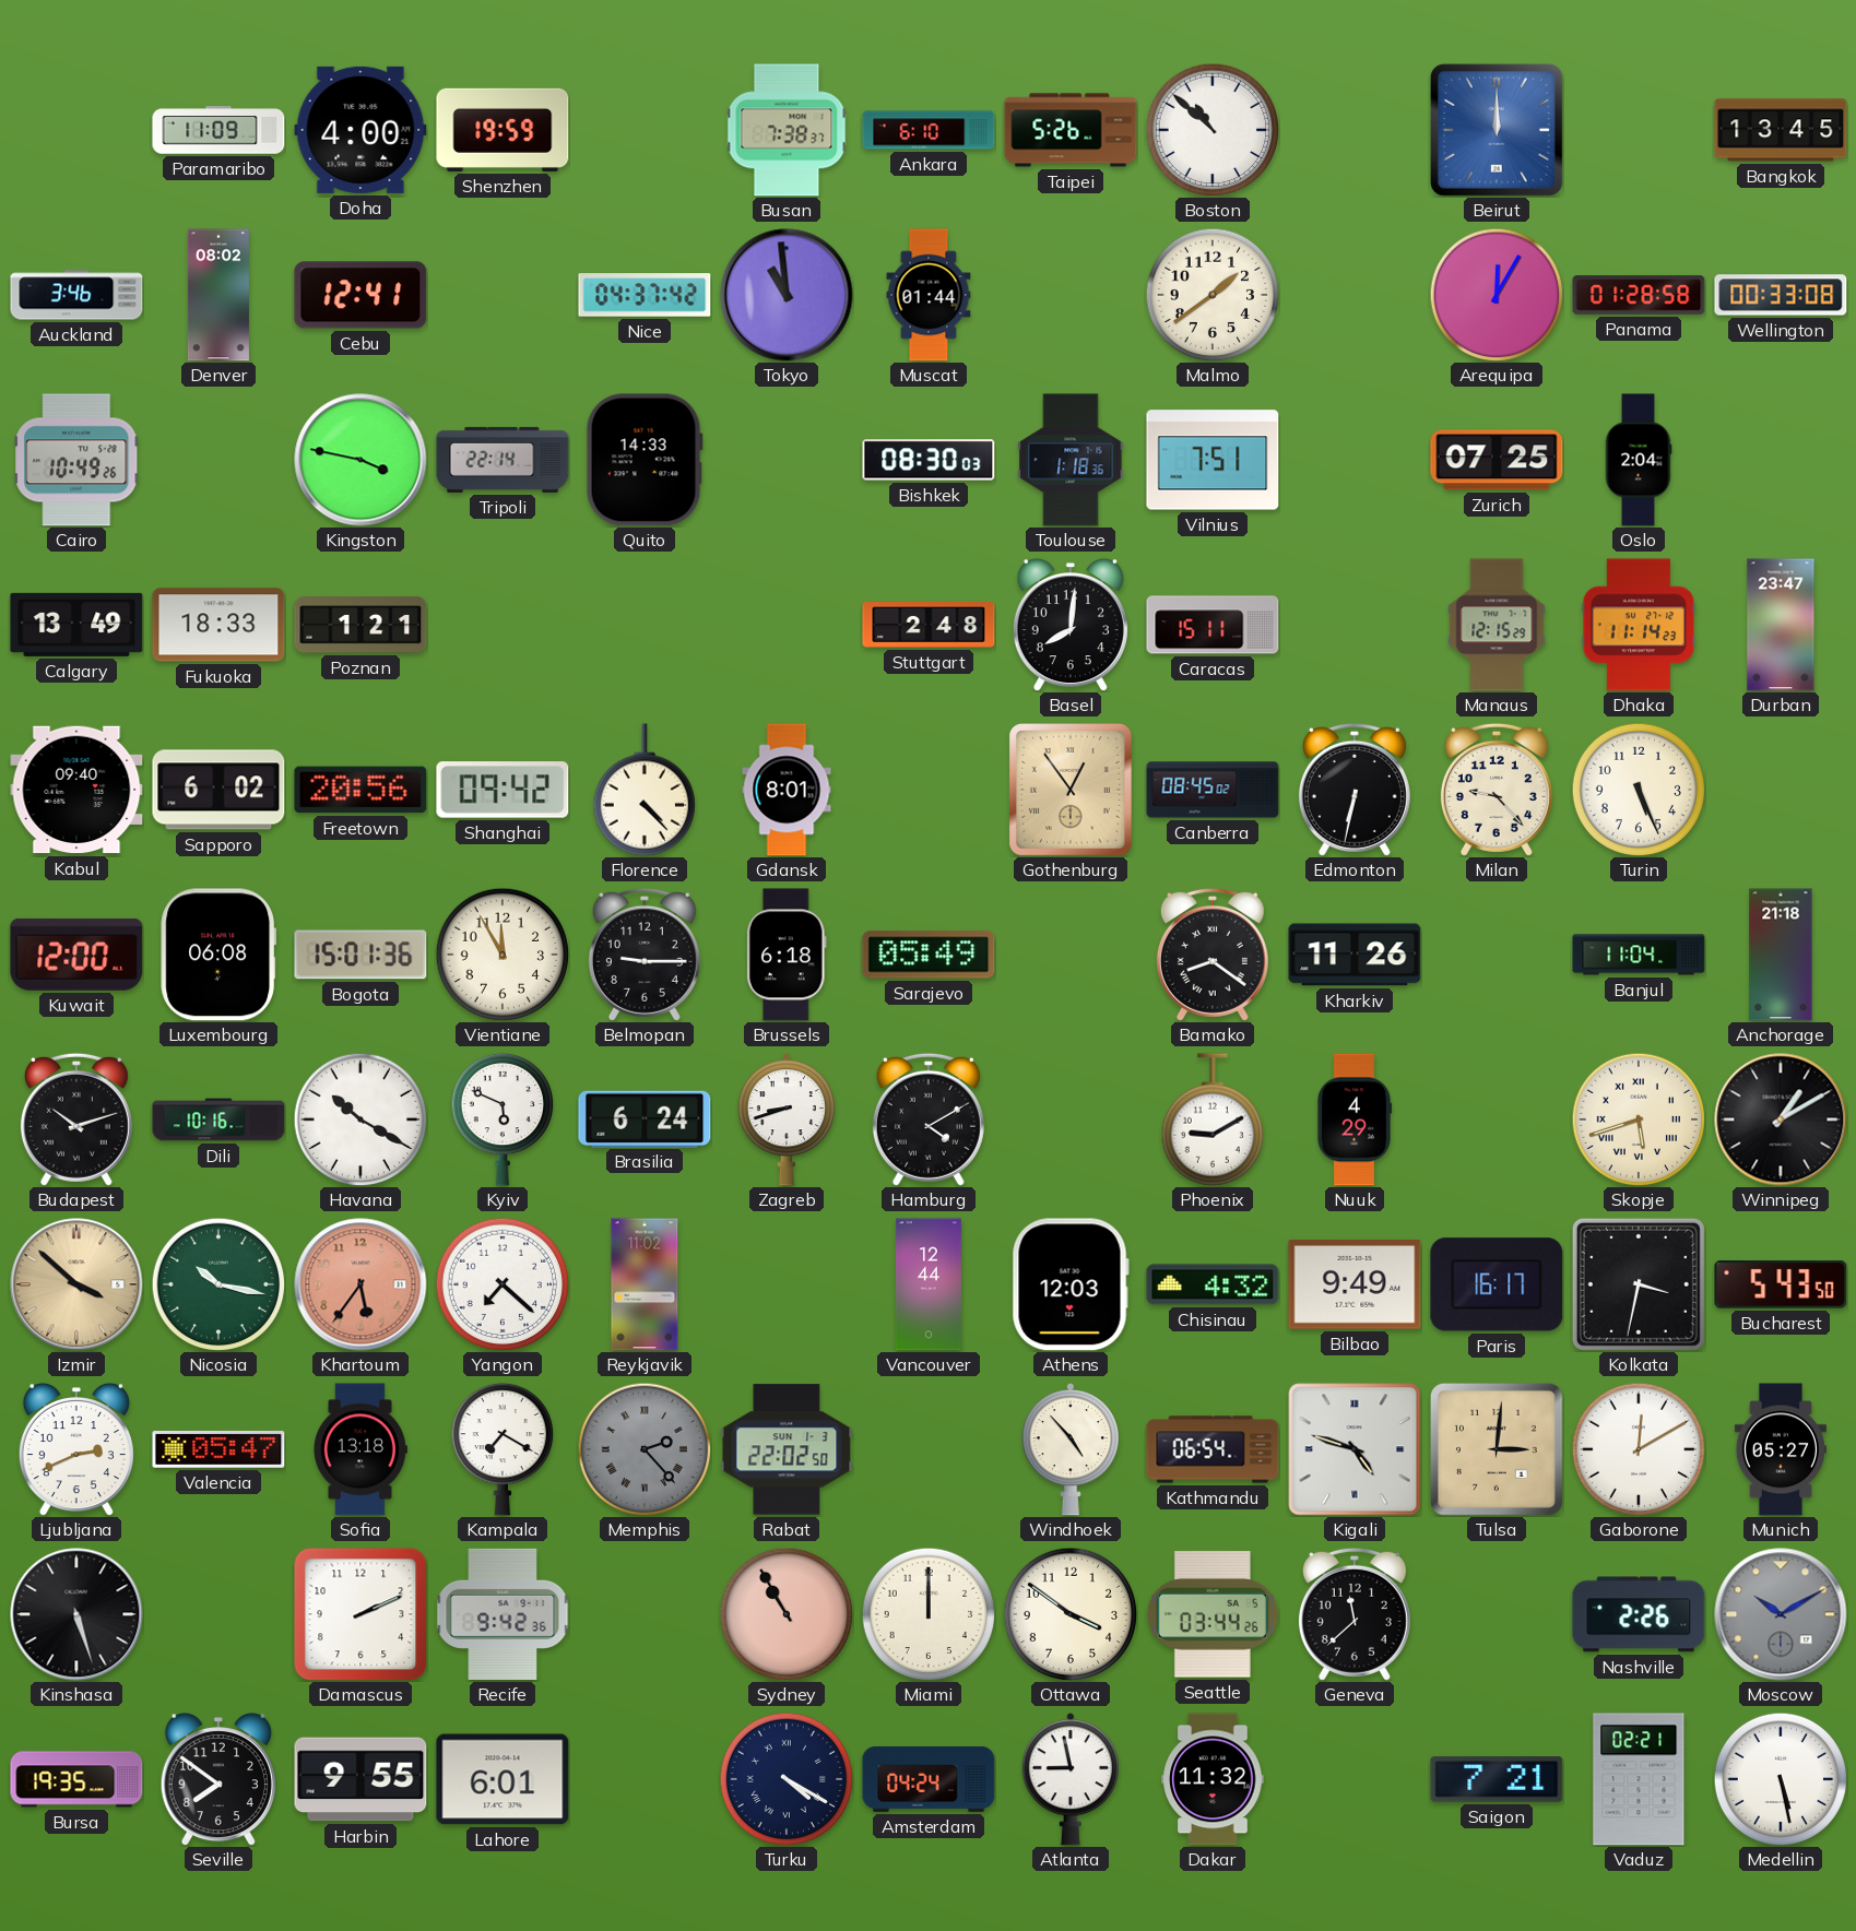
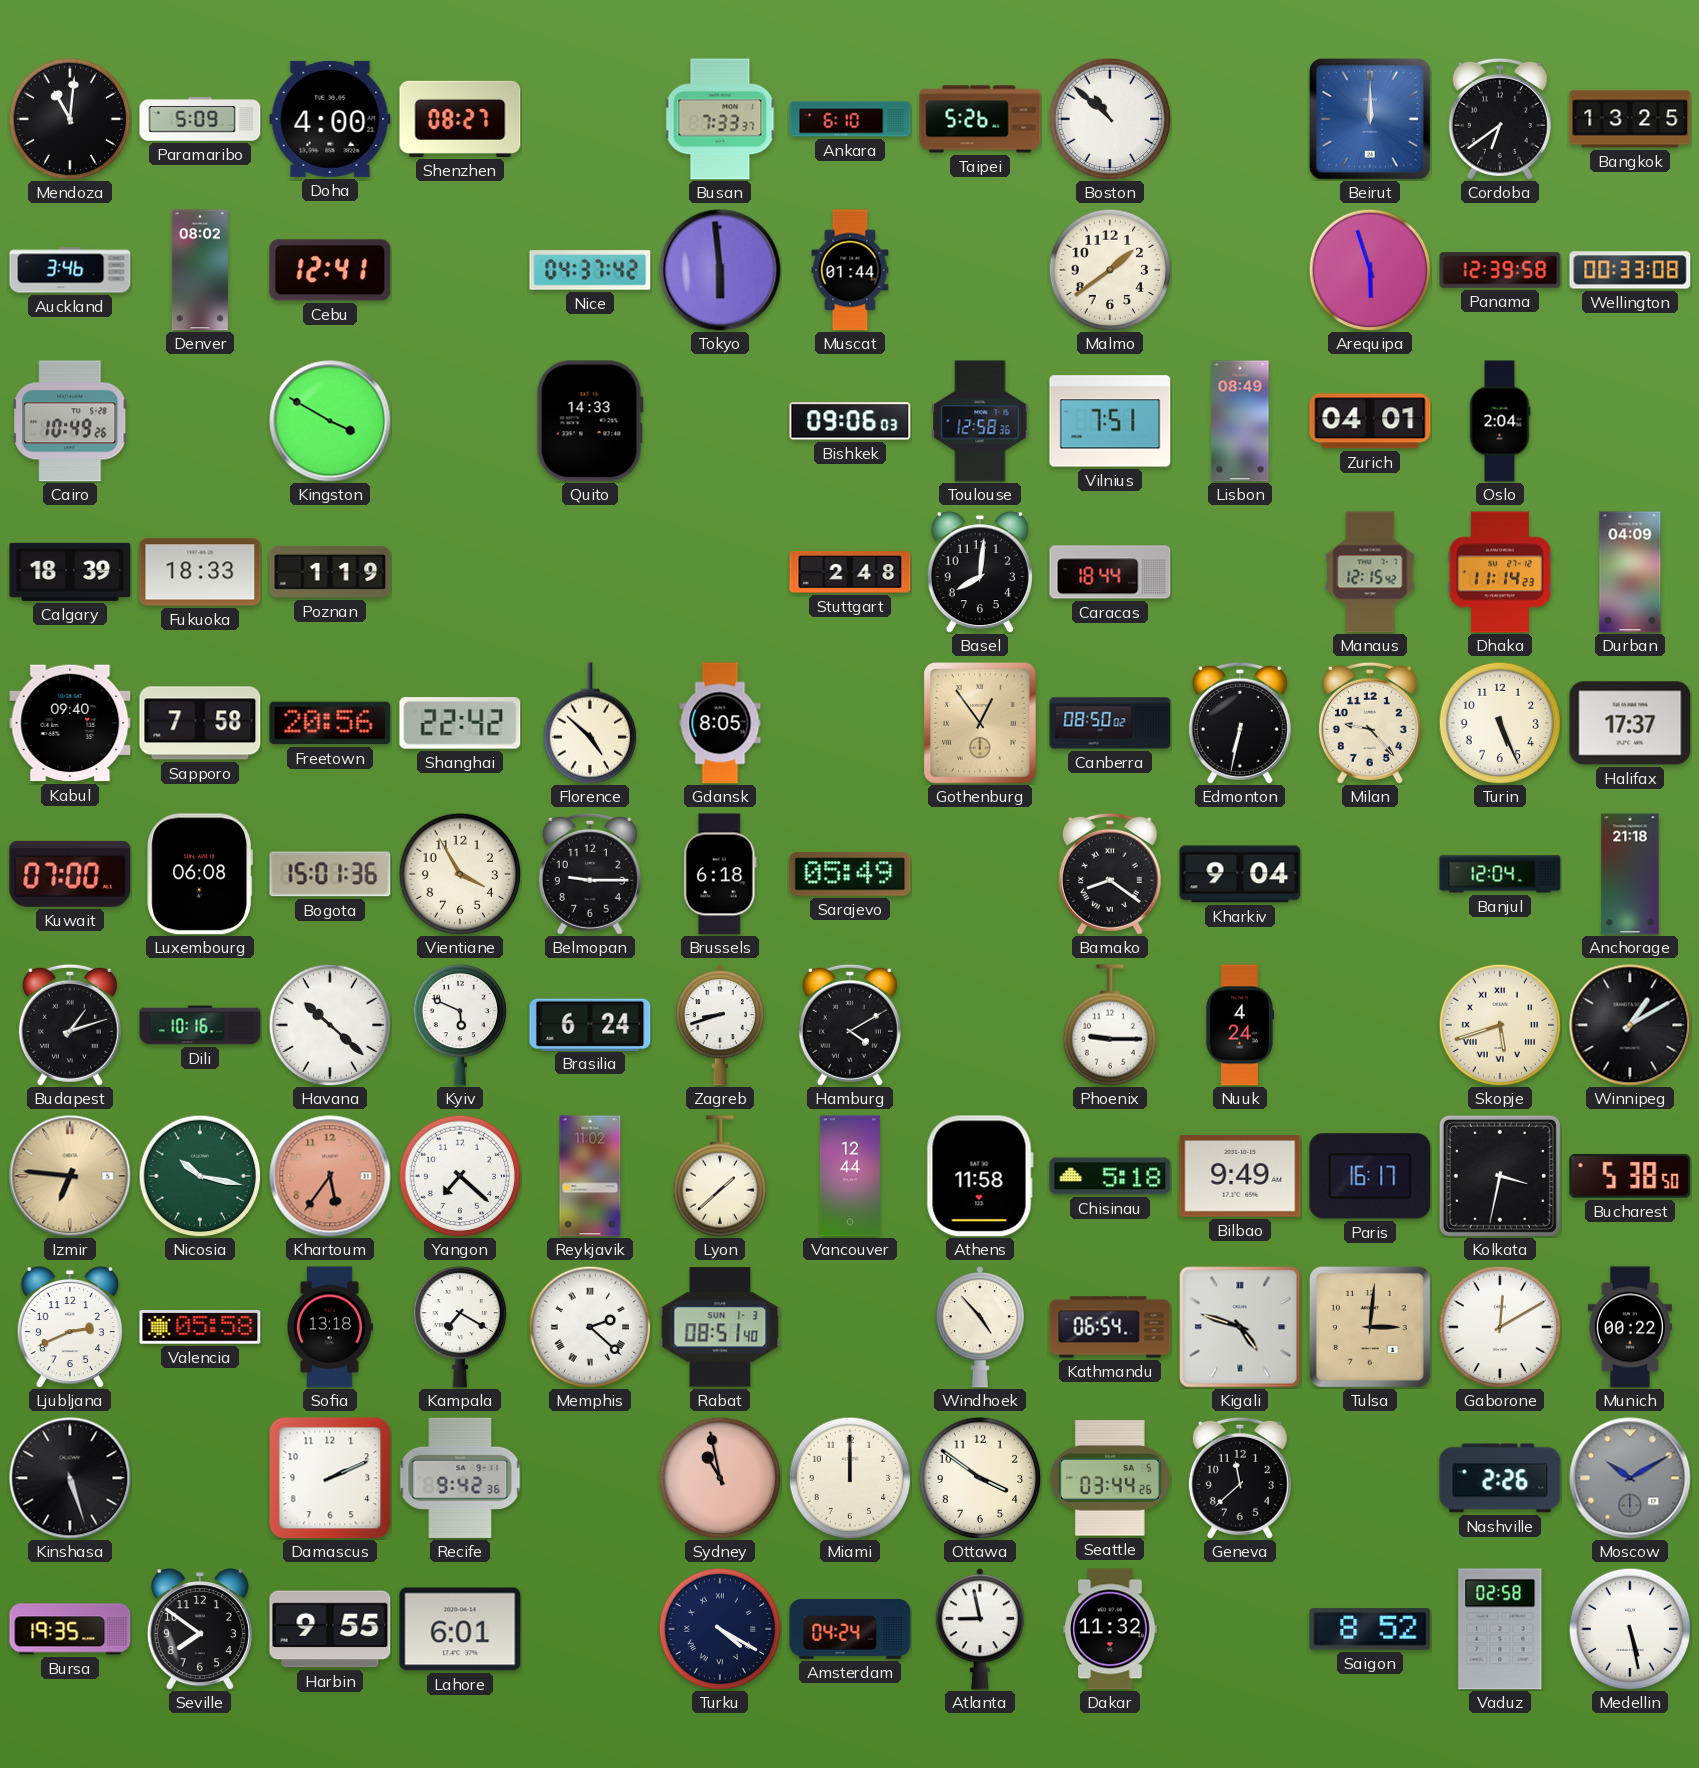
Mendoza: none -> 11:01 (70, 119)
Paramaribo: 11:09 -> 5:09 (200, 119)
Shenzhen: 19:59 -> 08:27 (460, 119)
Busan: 7:38 -> 7:33 (720, 119)
Cordoba: none -> 6:39 (1500, 119)
Bangkok: 13:45 -> 13:25 (1630, 119)
Tokyo: 10:59 -> 5:59 (720, 270)
Arequipa: 12:05 -> 5:57 (1370, 270)
Panama: 01:28 -> 12:39 (1500, 270)
Kingston: 3:47 -> 3:50 (330, 421)
Tripoli: 22:14 -> none (503, 460)
Bishkek: 08:30 -> 09:06 (850, 421)
Toulouse: 1:18 -> 12:58 (980, 421)
Lisbon: none -> 08:49 (1240, 421)
Zurich: 07:25 -> 04:01 (1370, 421)
Calgary: 13:49 -> 18:39 (70, 572)
Poznan: 1:21 -> 1:19 (330, 572)
Caracas: 15:11 -> 18:44 (1110, 572)
Manaus: 12:15:29 -> 12:15:42 (1370, 572)
Durban: 23:47 -> 04:09 (1630, 572)
Sapporo: 6:02 -> 7:58 (200, 723)
Shanghai: 09:42 -> 22:42 (460, 723)
Florence: 4:23 -> 4:52 (589, 723)
Gdansk: 8:01 -> 8:05 (720, 723)
Canberra: 08:45 -> 08:50 (1110, 723)
Halifax: none -> 17:37 (1630, 723)
Kuwait: 12:00 -> 07:00 (70, 874)
Vientiane: 11:55 -> 3:55 (460, 874)
Kharkiv: 11:26 -> 9:04 (1240, 874)
Banjul: 11:04 -> 12:04 (1500, 874)
Budapest: 10:12 -> 1:12 (70, 1025)
Havana: 10:20 -> 10:22 (330, 1025)
Phoenix: 9:10 -> 9:15 (1109, 1025)
Nuuk: 4:29 -> 4:24 (1240, 1025)
Izmir: 3:52 -> 6:46 (70, 1176)
Lyon: none -> 1:38 (719, 1176)
Athens: 12:03 -> 11:58 (980, 1176)
Chisinau: 4:32 -> 5:18 (1110, 1176)
Bucharest: 5:43 -> 5:38 (1630, 1176)
Valencia: 05:47 -> 05:58 (200, 1327)
Memphis: 2:23 -> 2:22 (590, 1327)
Memphis dial: grey -> white (590, 1327)
Rabat: 22:02 -> 08:51 (720, 1327)
Munich: 05:27 -> 00:22 (1630, 1327)
Sydney: 10:55 -> 10:58 (720, 1478)
Saigon: 7:21 -> 8:52 (1370, 1629)
Vaduz: 02:21 -> 02:58 (1500, 1629)
